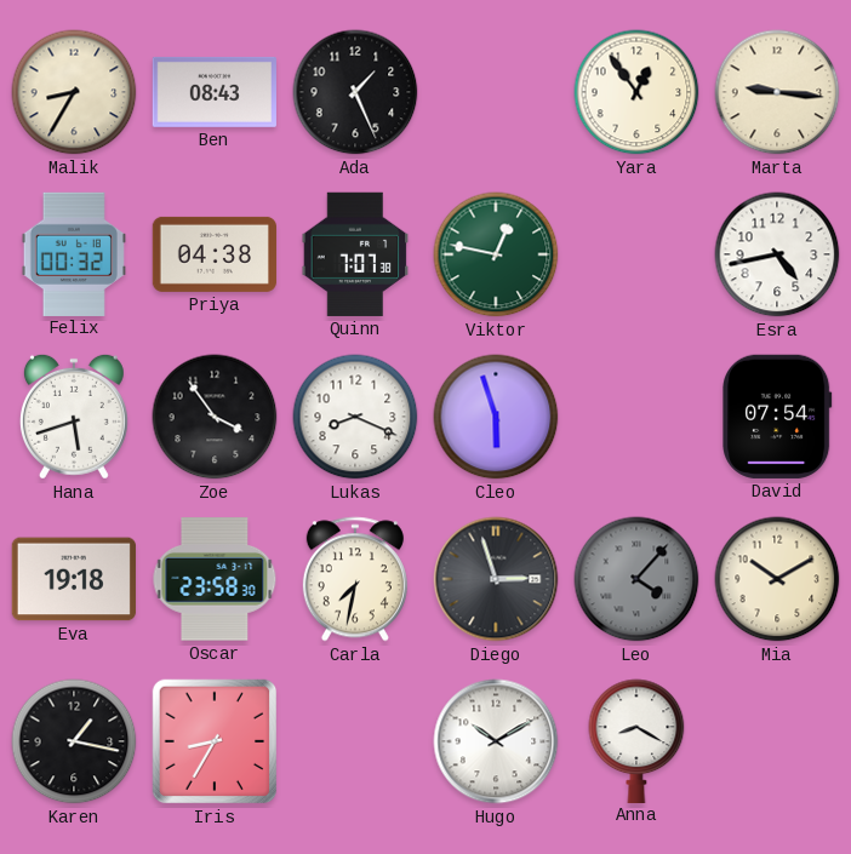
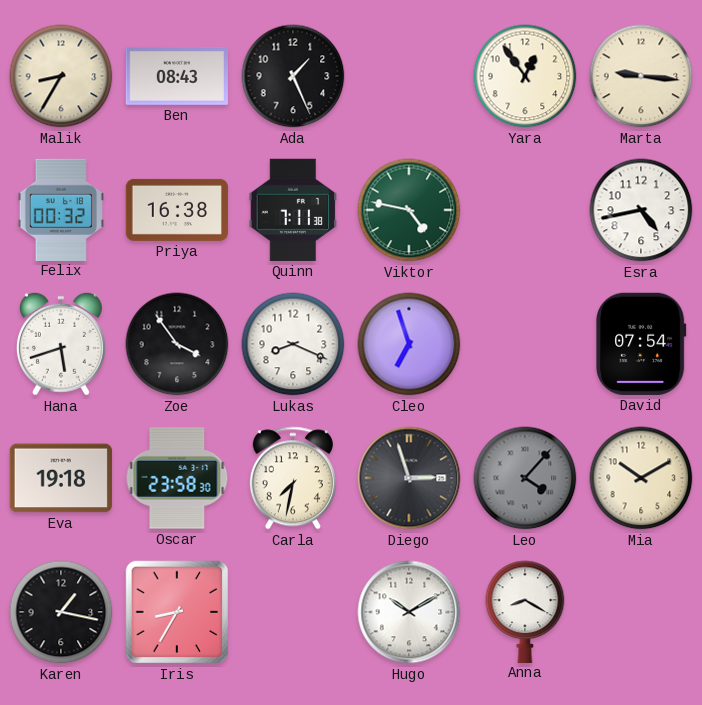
Priya: 04:38 -> 16:38 (176, 210)
Quinn: 7:07 -> 7:11 (293, 210)
Viktor: 12:47 -> 4:47 (409, 210)
Cleo: 5:57 -> 6:57 (409, 344)
